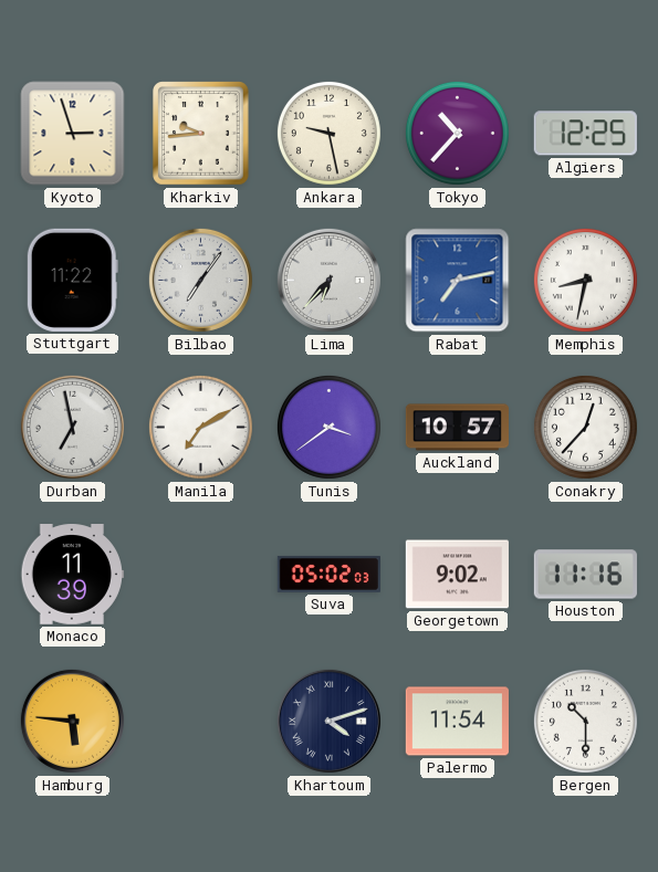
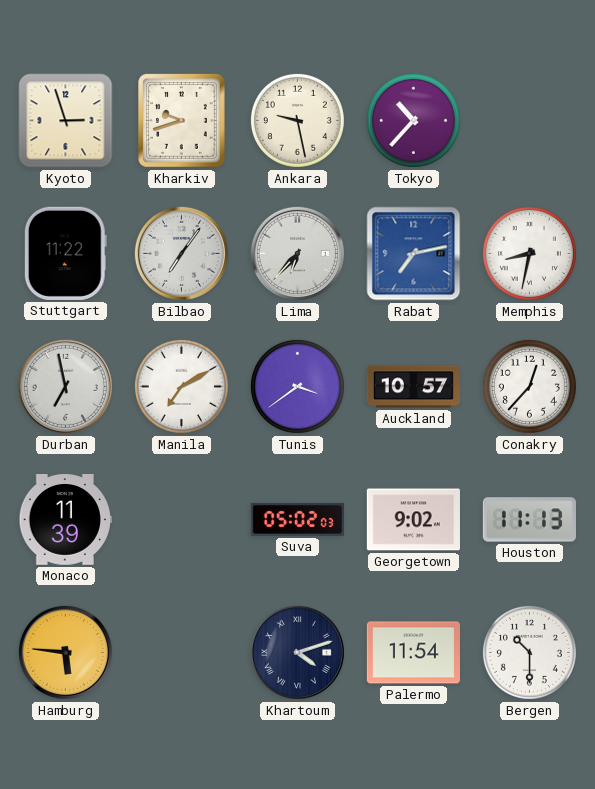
Kharkiv: 9:44 -> 9:42 (182, 121)
Algiers: 12:25 -> none (585, 134)
Houston: 11:16 -> 11:13 (529, 520)
